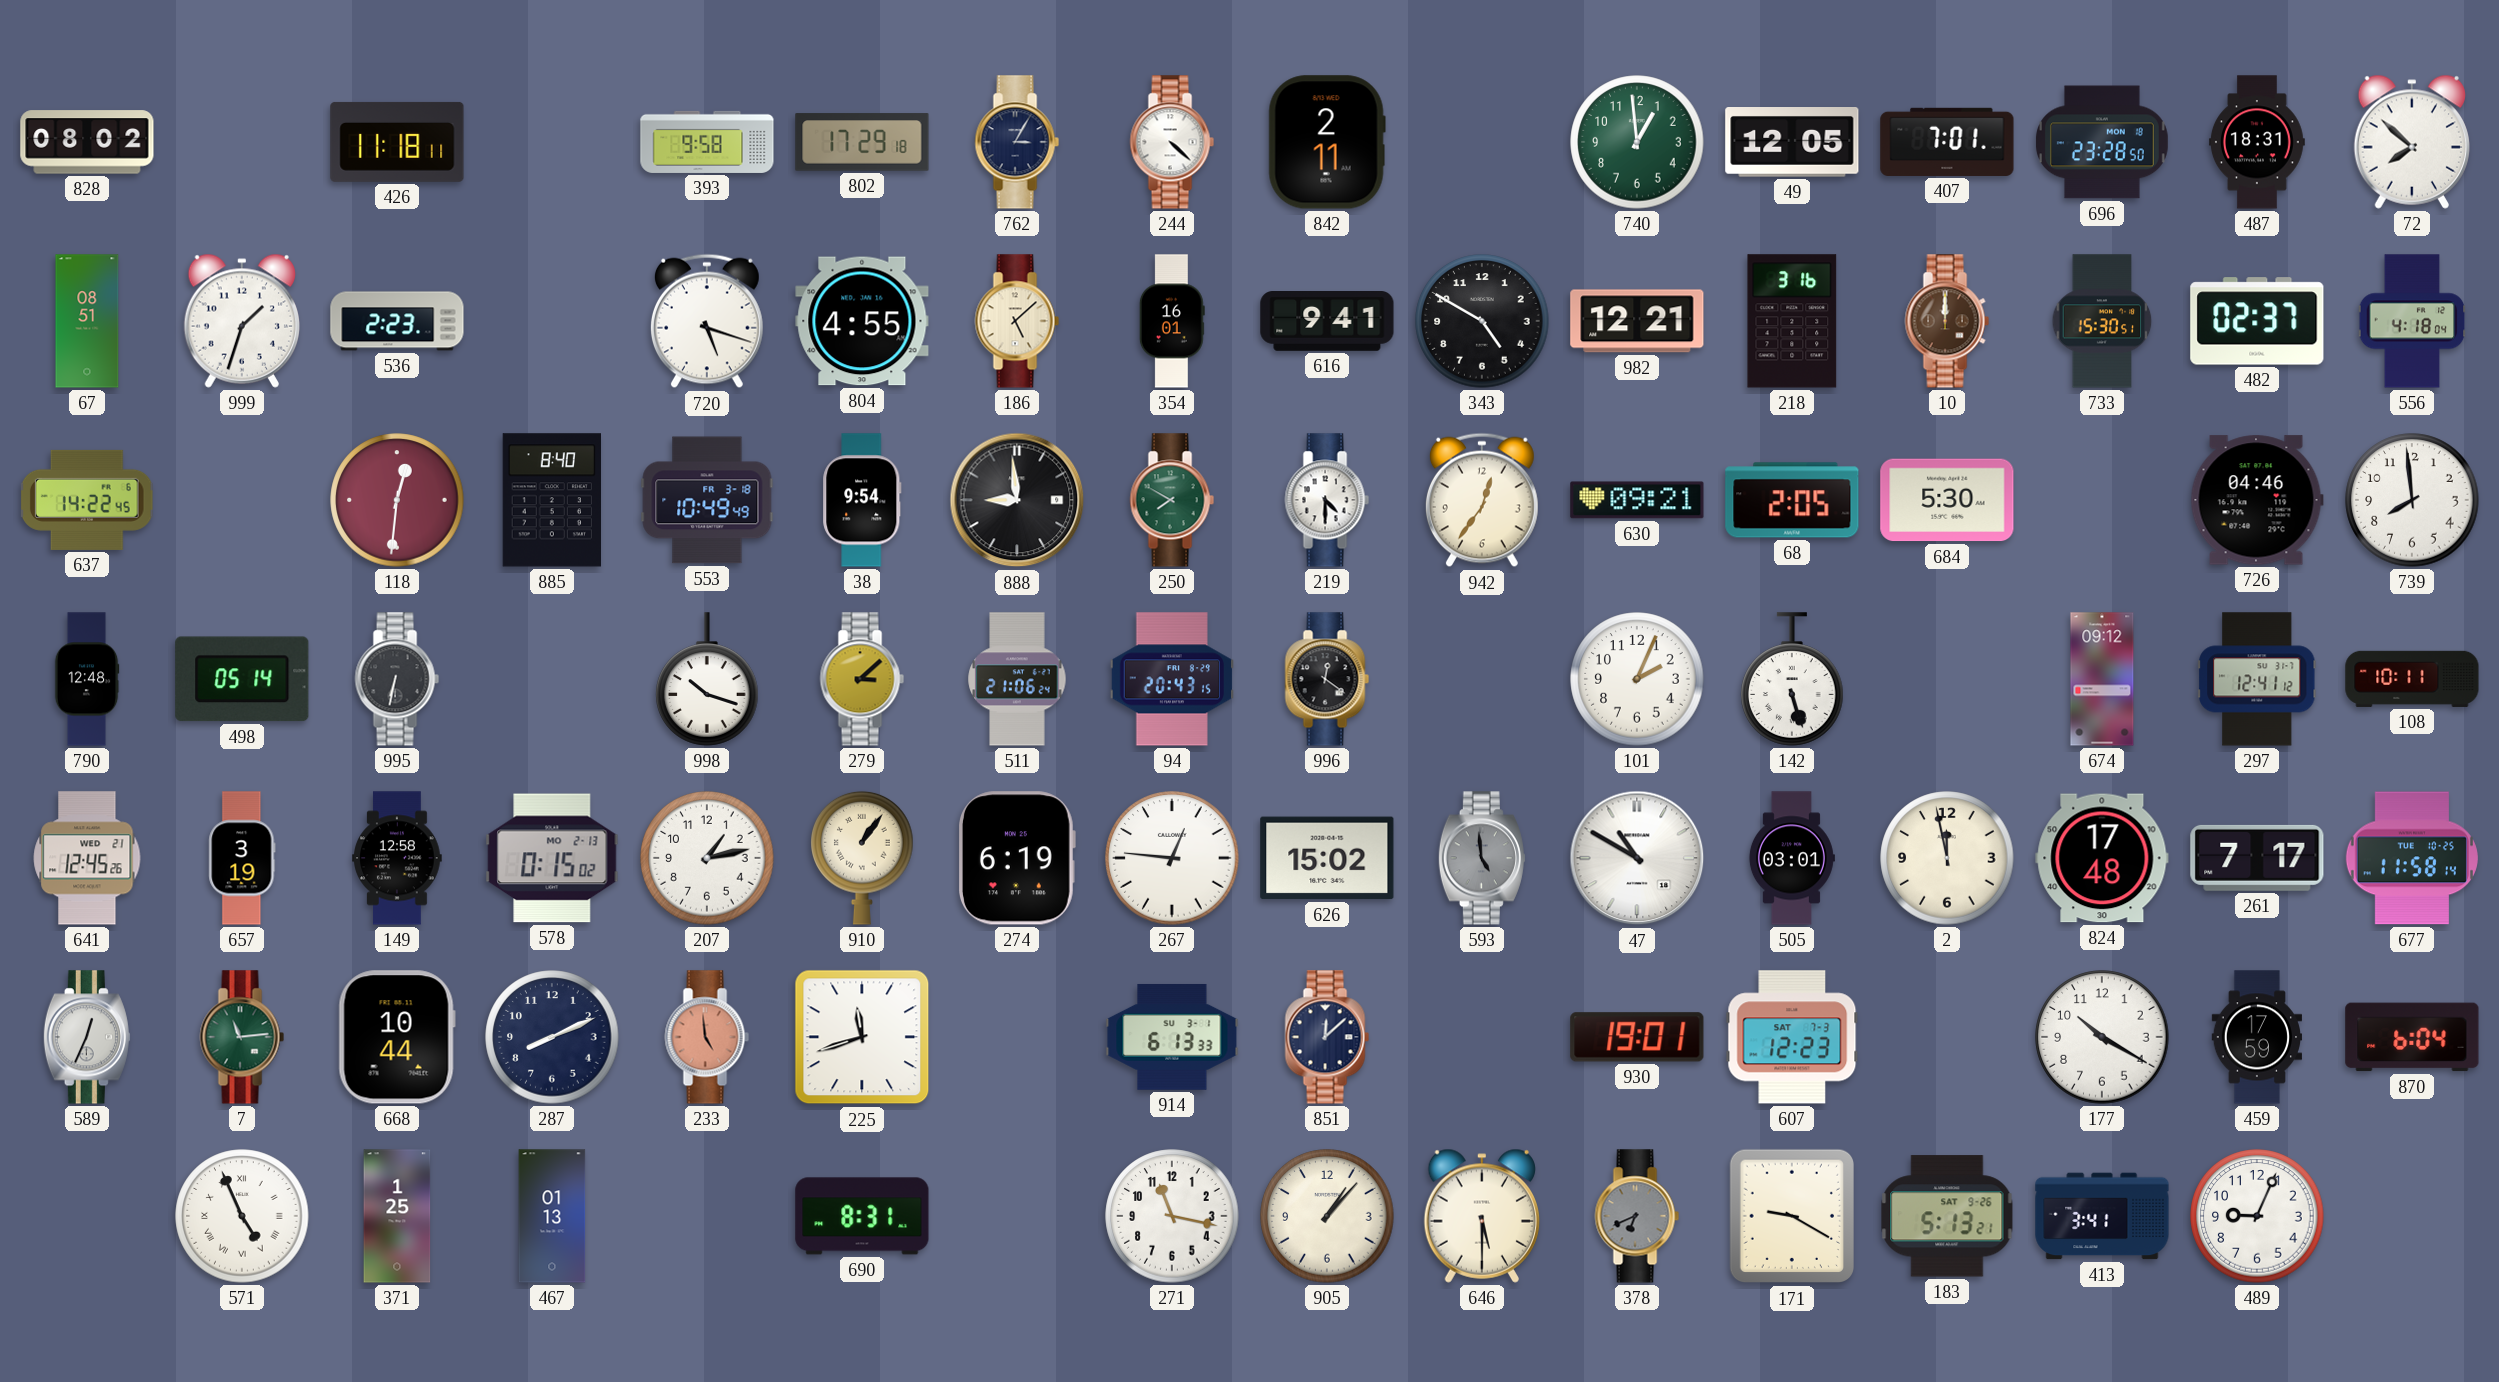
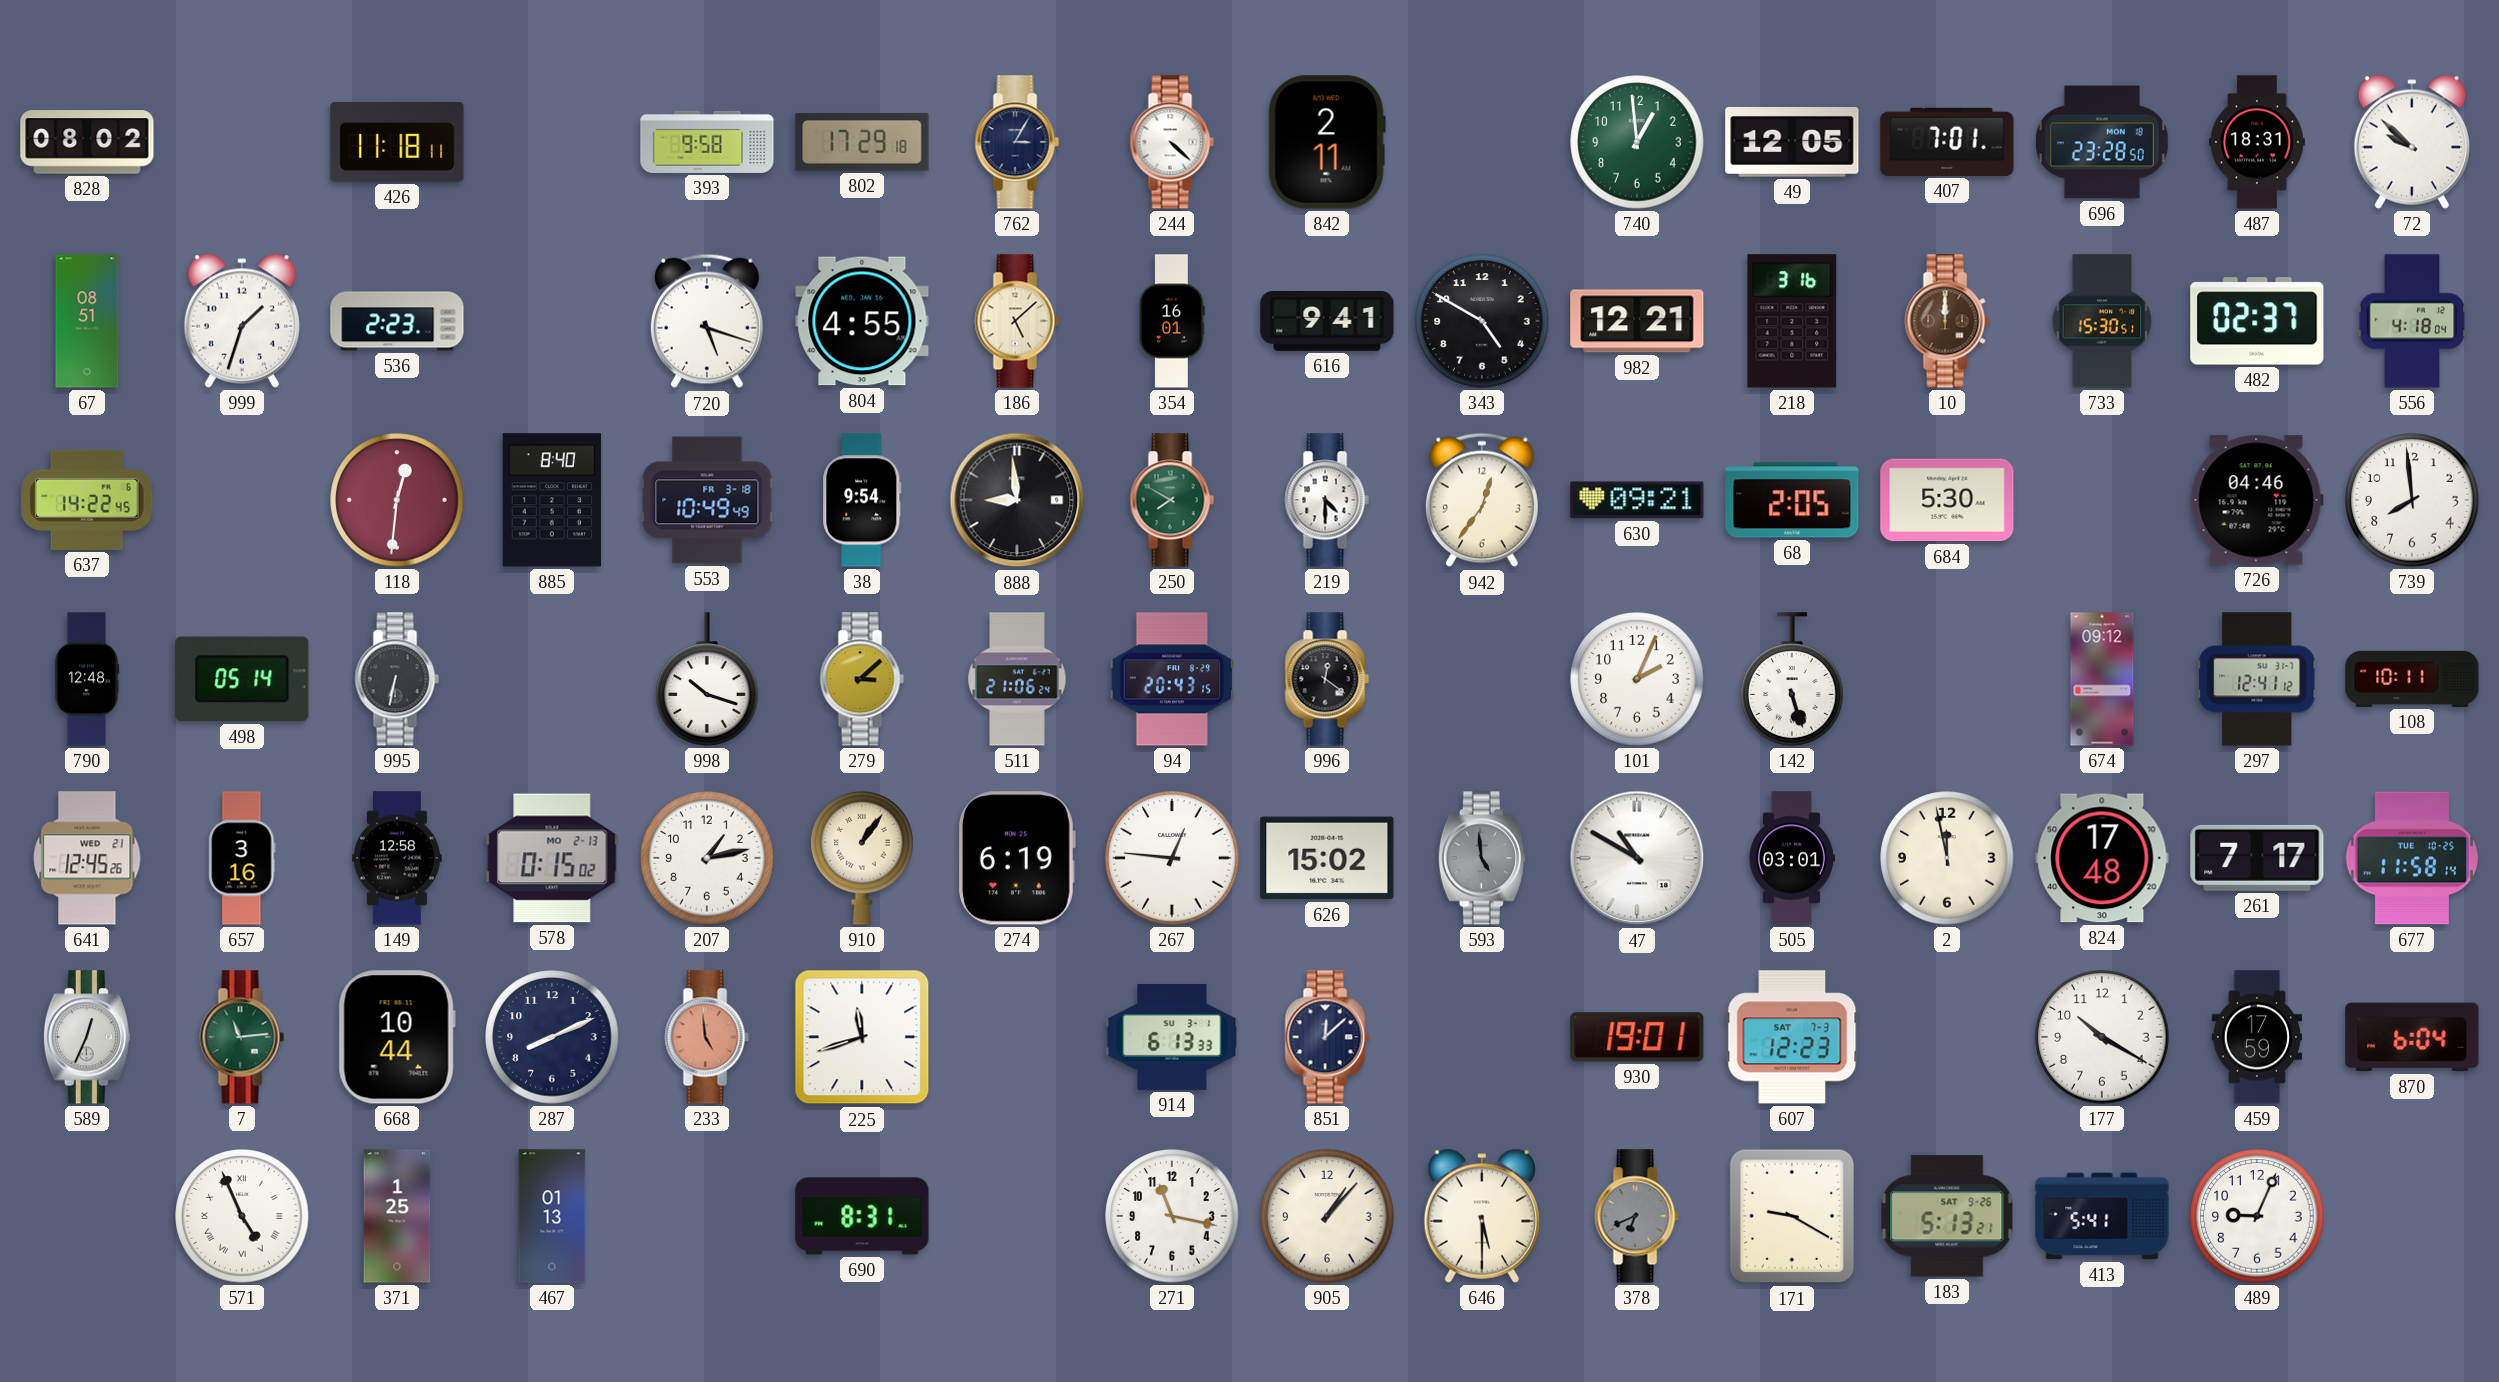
72: 7:52 -> 9:52 (2411, 142)
657: 3:19 -> 3:16 (242, 858)
413: 3:41 -> 5:41 (2102, 1216)
